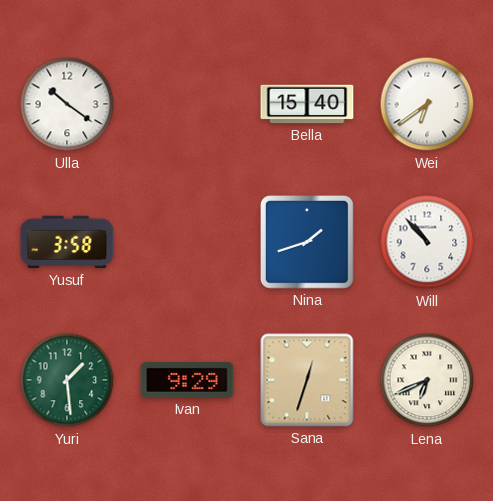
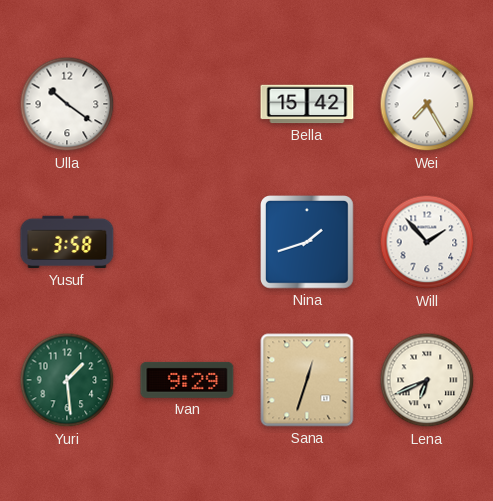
Bella: 15:40 -> 15:42 (307, 104)
Wei: 6:39 -> 7:25 (427, 104)
Will: 10:53 -> 1:53 (427, 242)
